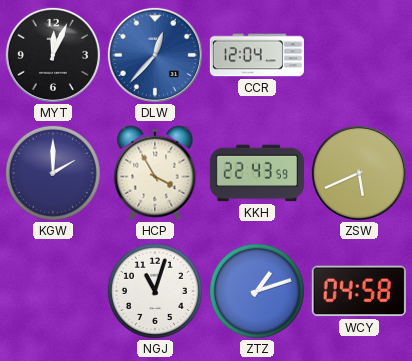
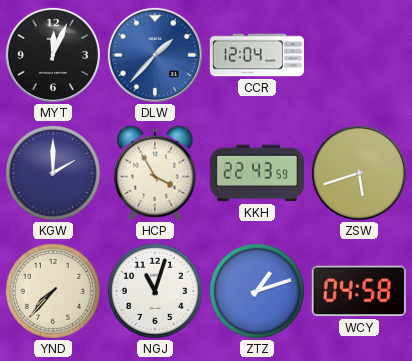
DLW: 12:37 -> 1:37 (155, 55)
ZSW: 5:41 -> 5:42 (359, 173)
YND: none -> 7:37 (53, 291)
